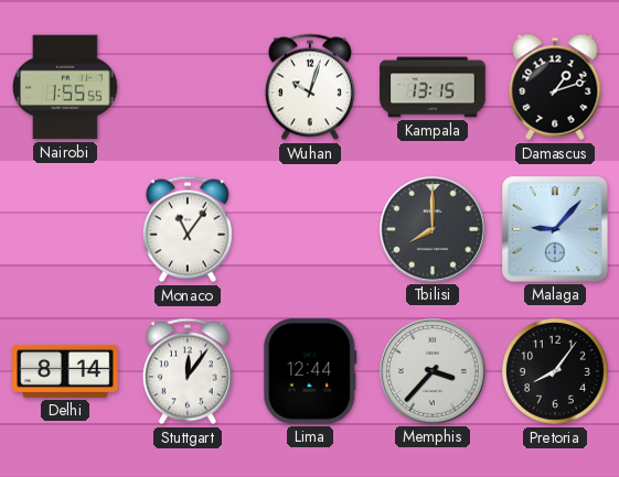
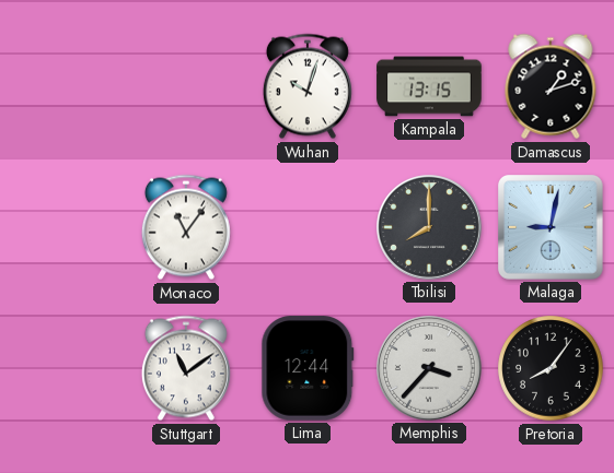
Nairobi: 1:55 -> none (65, 87)
Malaga: 9:07 -> 9:02 (551, 227)
Delhi: 8:14 -> none (65, 371)
Stuttgart: 12:06 -> 11:09 (186, 368)
